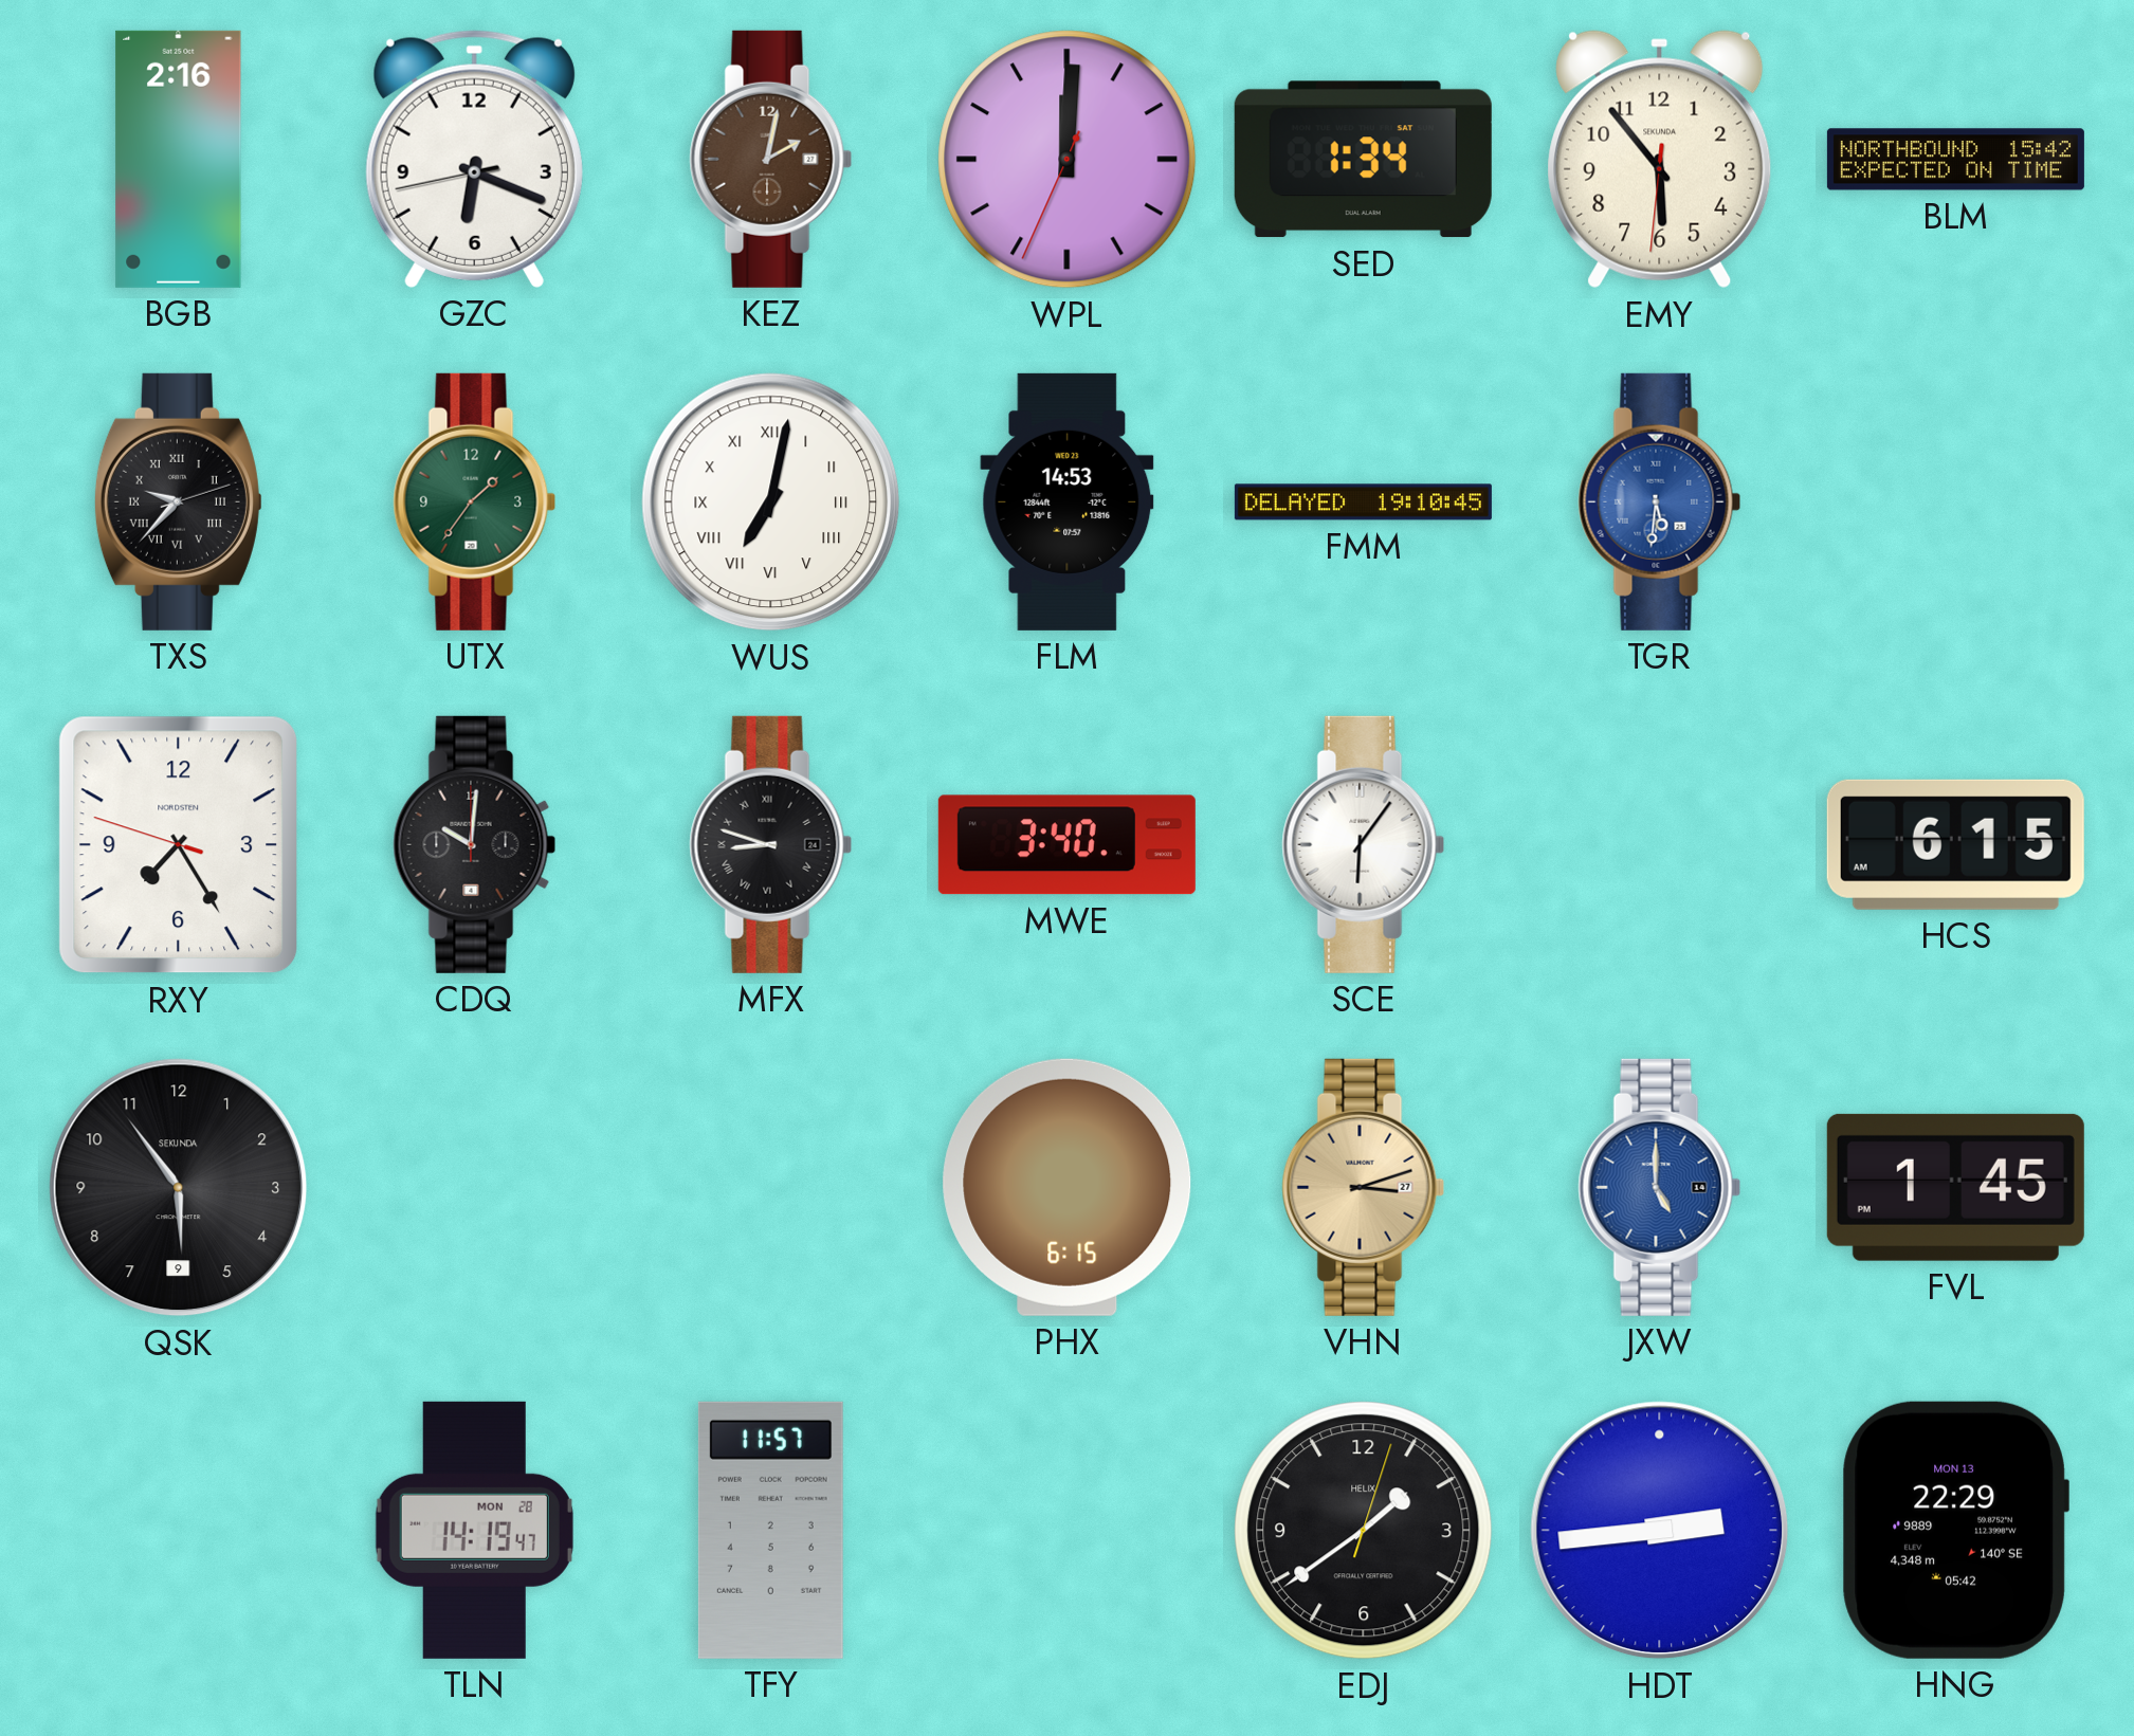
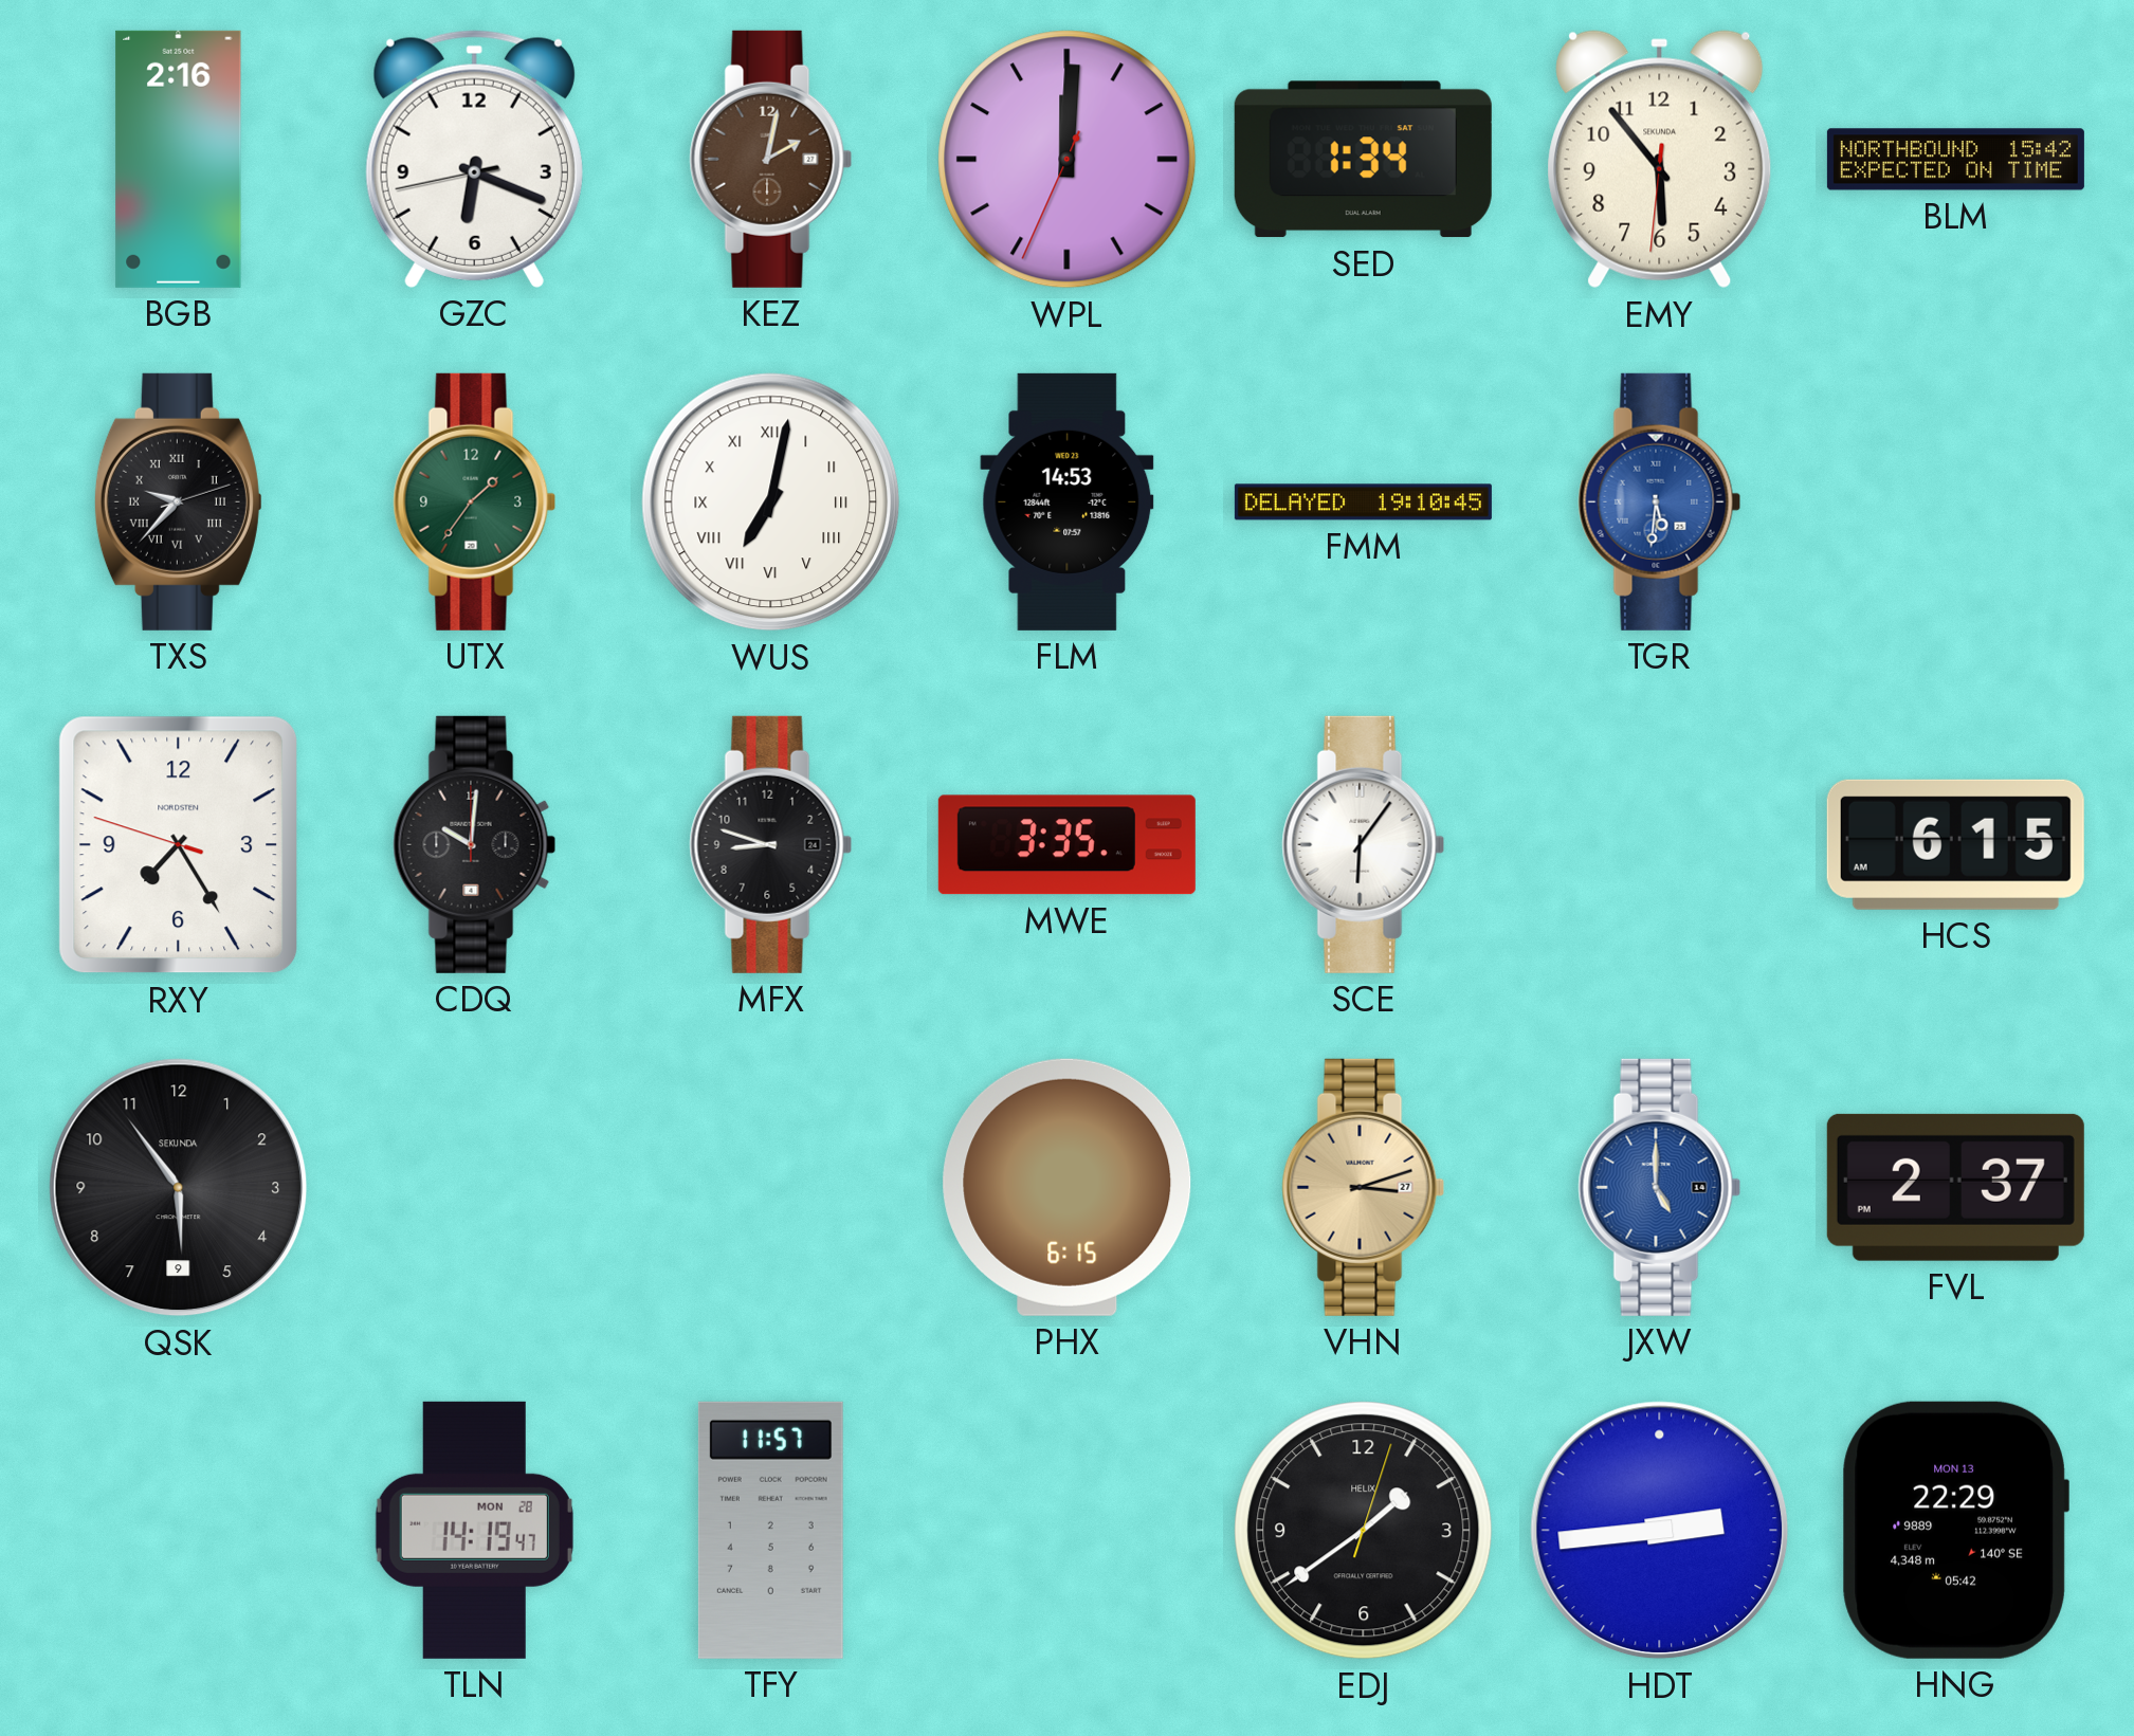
MFX numerals: Roman -> Arabic (771, 844)
MWE: 3:40 -> 3:35 (1066, 845)
FVL: 1:45 -> 2:37 (1955, 1187)
